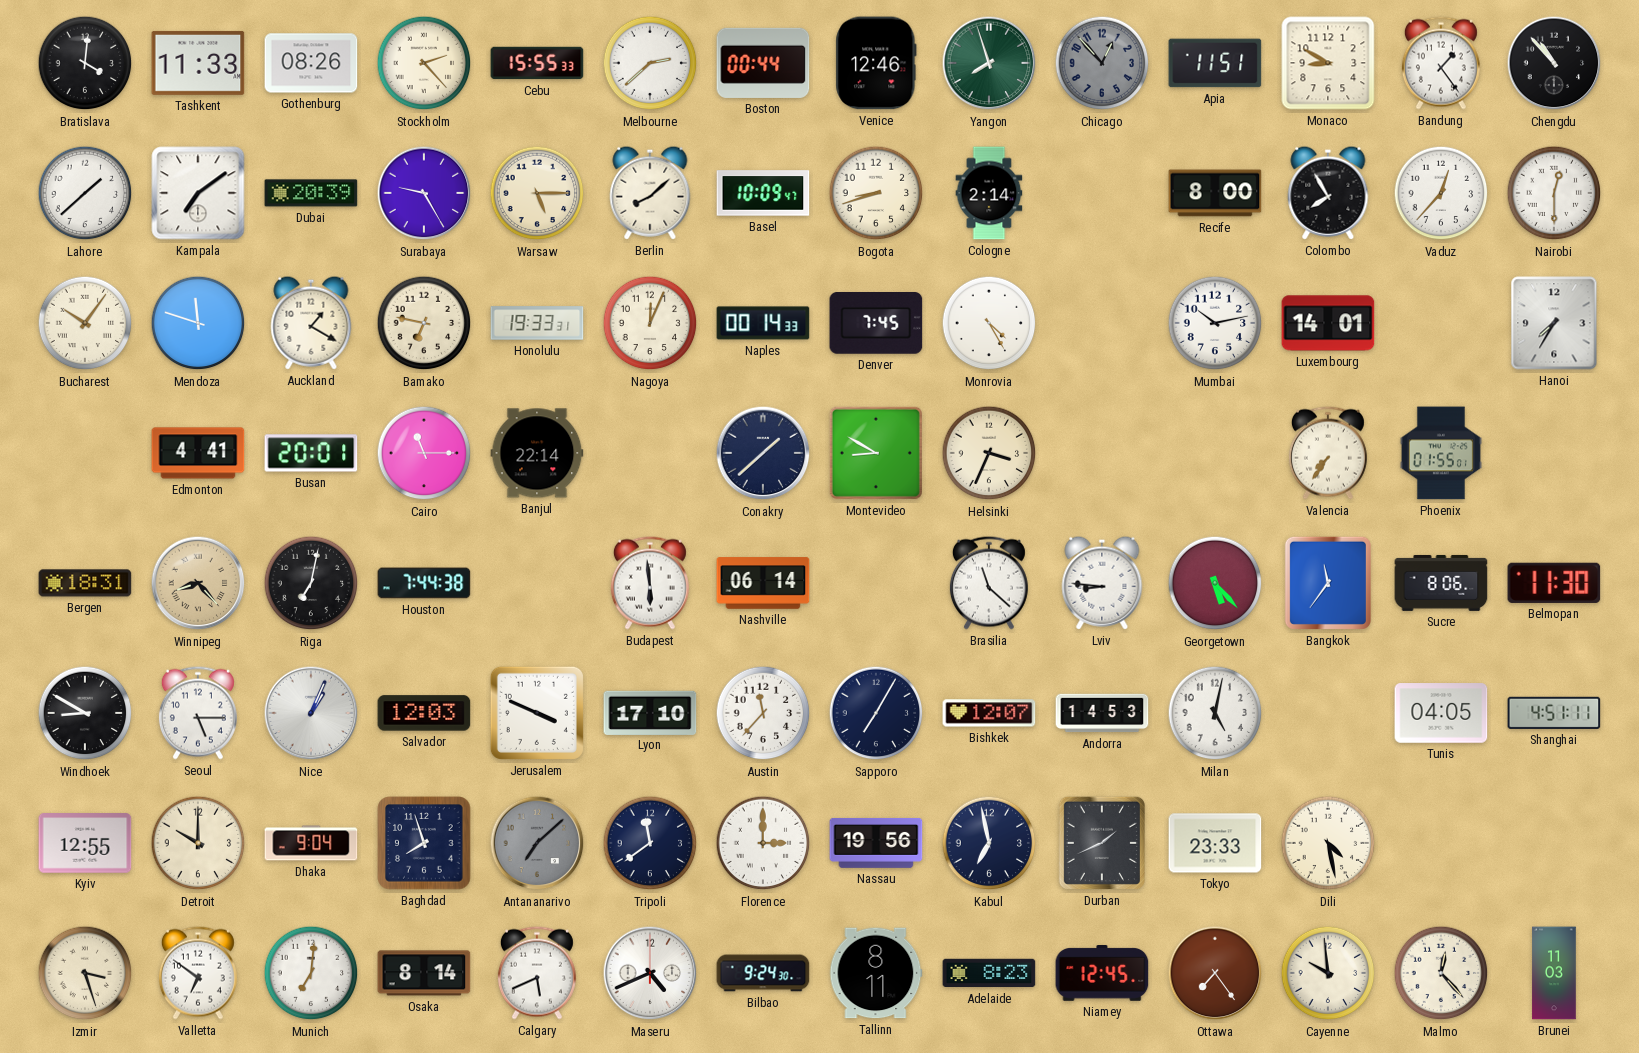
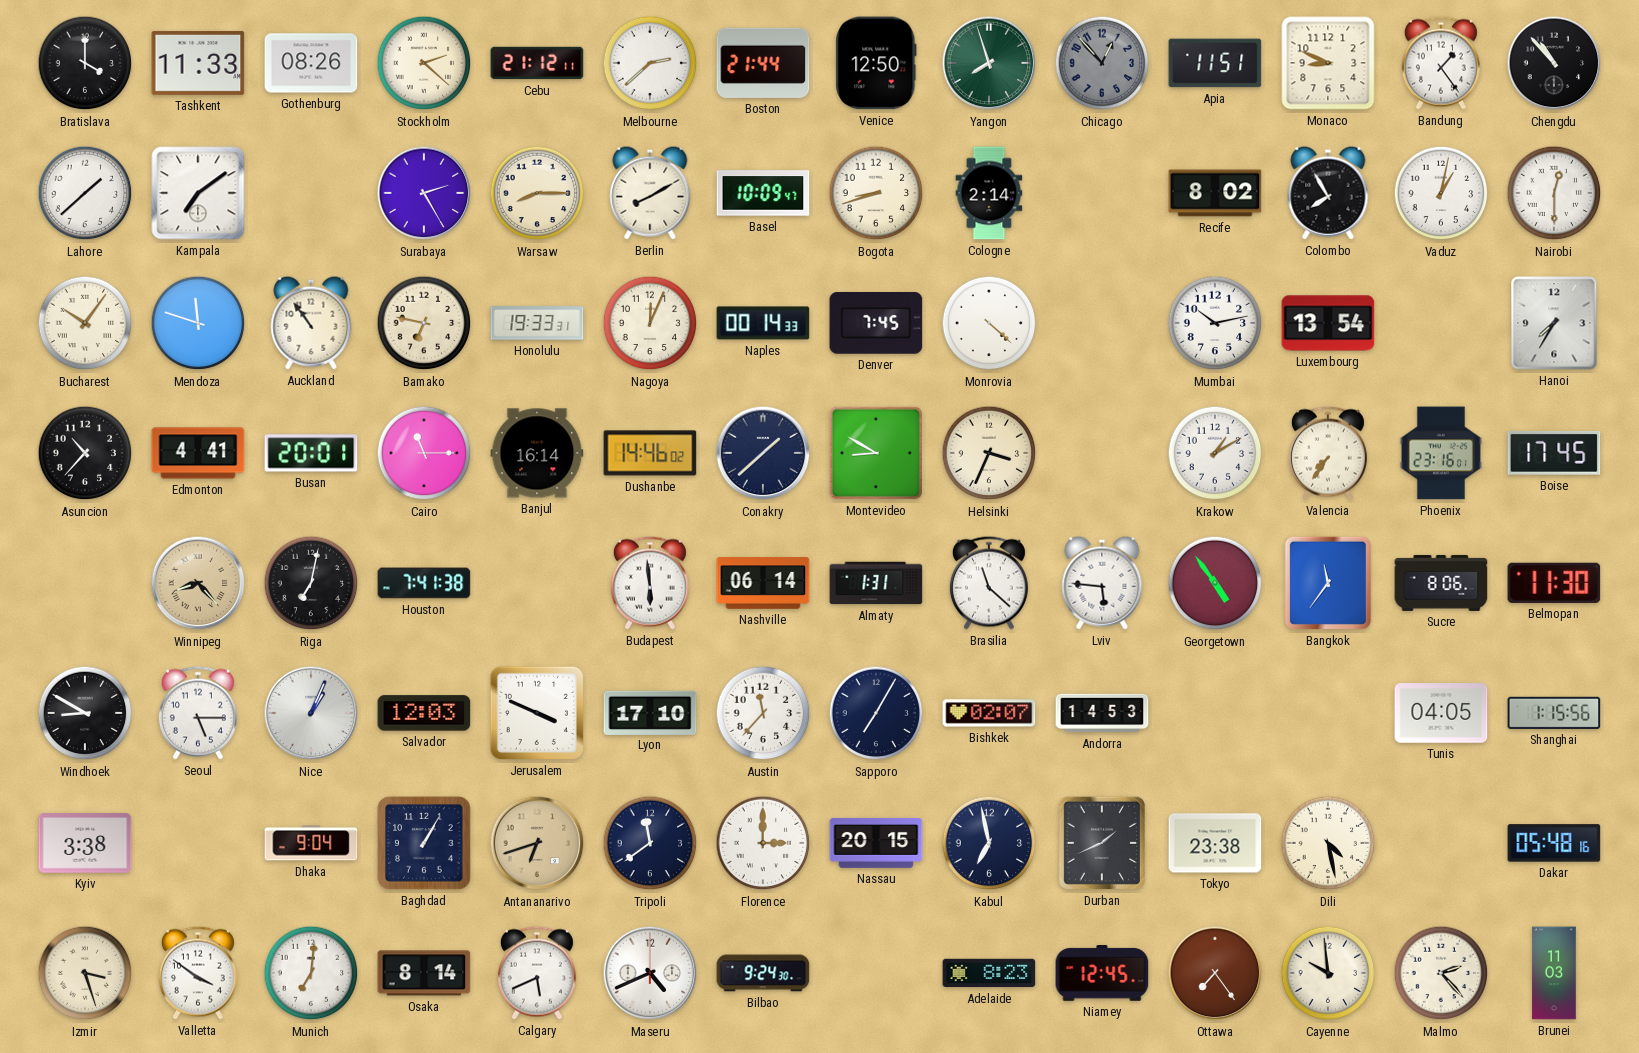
Bratislava: 4:01 -> 4:00 (85, 63)
Stockholm: 2:23 -> 2:22 (424, 63)
Cebu: 15:55 -> 21:12 (537, 63)
Boston: 00:44 -> 21:44 (763, 63)
Venice: 12:46 -> 12:50 (876, 63)
Monaco: 8:50 -> 8:49 (1328, 63)
Dubai: 20:39 -> none (311, 193)
Surabaya: 9:25 -> 2:25 (424, 193)
Warsaw: 5:15 -> 8:15 (537, 193)
Berlin: 8:08 -> 8:10 (650, 193)
Recife: 8:00 -> 8:02 (1215, 193)
Vaduz: 12:37 -> 1:02 (1441, 193)
Auckland: 1:20 -> 10:54 (311, 323)
Monrovia: 4:25 -> 4:22 (989, 323)
Luxembourg: 14:01 -> 13:54 (1328, 323)
Asuncion: none -> 10:37 (85, 453)
Banjul: 22:14 -> 16:14 (537, 453)
Dushanbe: none -> 14:46 (650, 453)
Krakow: none -> 1:10 (1215, 453)
Phoenix: 01:55 -> 23:16 (1441, 453)
Boise: none -> 17:45 (1554, 453)
Bergen: 18:31 -> none (85, 583)
Houston: 7:44 -> 7:41 (424, 583)
Almaty: none -> 1:31 (876, 583)
Lviv: 8:46 -> 5:46 (1102, 583)
Georgetown: 5:23 -> 4:54 (1215, 583)
Bishkek: 12:07 -> 02:07 (989, 713)
Milan: 5:02 -> none (1215, 713)
Shanghai: 4:51 -> 1:15 (1554, 713)
Kyiv: 12:55 -> 3:38 (85, 843)
Detroit: 10:00 -> none (198, 843)
Baghdad: 7:57 -> 1:05 (424, 843)
Antananarivo: 7:08 -> 6:42 (537, 843)
Antananarivo dial: grey -> champagne (537, 843)
Nassau: 19:56 -> 20:15 (876, 843)
Tokyo: 23:33 -> 23:38 (1215, 843)
Dakar: none -> 05:48 (1554, 843)
Valletta: 6:51 -> 3:51 (198, 973)
Tallinn: 8:11 -> none (876, 973)
Malmo: 12:23 -> 2:23 (1441, 973)
